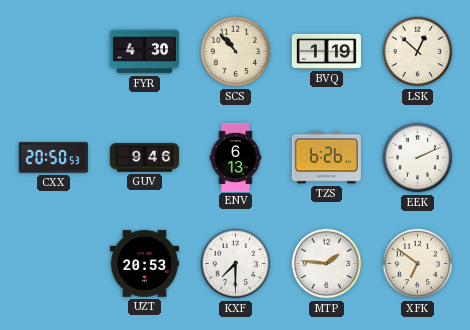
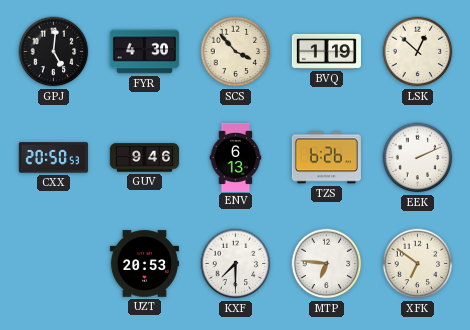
GPJ: none -> 5:01 (54, 52)
SCS: 10:53 -> 3:53 (236, 52)
MTP: 1:46 -> 6:46 (327, 264)
